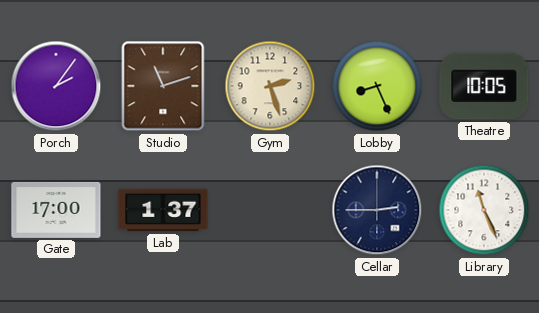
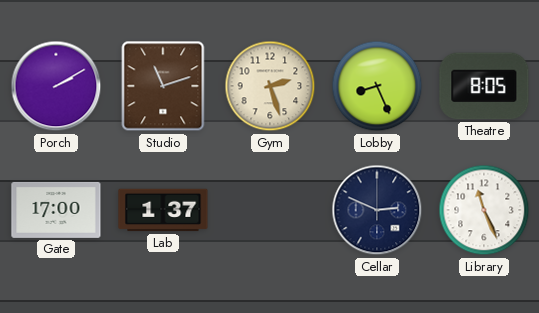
Porch: 2:06 -> 2:10 (56, 86)
Theatre: 10:05 -> 8:05 (484, 86)
Cellar: 2:45 -> 2:49 (377, 210)
